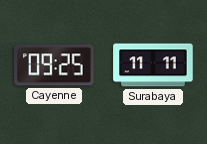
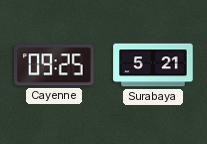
Surabaya: 11:11 -> 5:21 (153, 65)
